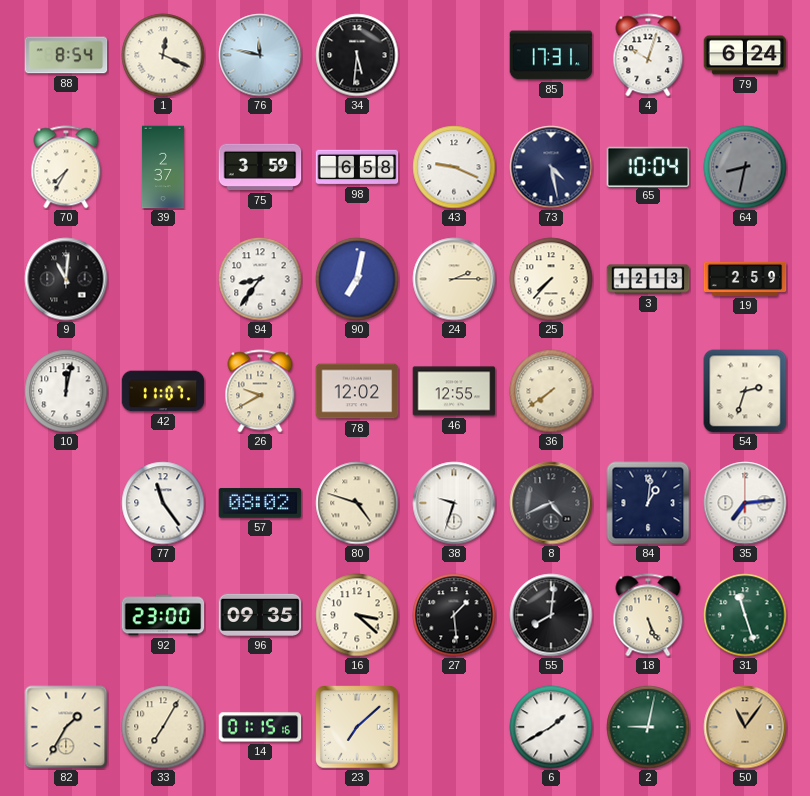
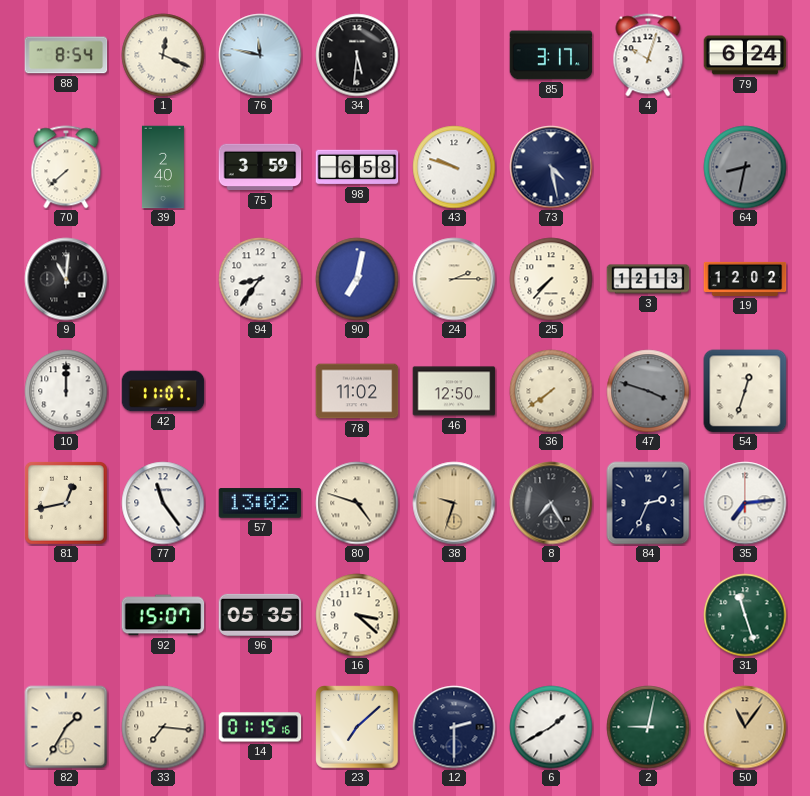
85: 17:31 -> 3:17 (551, 55)
70: 7:35 -> 7:38 (66, 167)
39: 2:37 -> 2:40 (163, 167)
43: 9:19 -> 9:48 (454, 167)
65: 10:04 -> none (648, 166)
19: 2:59 -> 12:02 (745, 279)
10: 12:02 -> 12:00 (66, 391)
26: 9:40 -> none (260, 391)
78: 12:02 -> 11:02 (357, 391)
46: 12:55 -> 12:50 (454, 391)
47: none -> 3:48 (648, 391)
54: 2:33 -> 12:33 (745, 391)
81: none -> 12:43 (66, 503)
57: 08:02 -> 13:02 (260, 503)
38 dial: white -> champagne (454, 503)
8: 4:41 -> 7:25 (551, 503)
84: 1:01 -> 2:34 (648, 503)
92: 23:00 -> 15:07 (163, 615)
96: 09:35 -> 05:35 (260, 615)
27: 1:29 -> none (454, 615)
55: 8:01 -> none (551, 615)
18: 5:26 -> none (648, 615)
33: 7:05 -> 7:16 (163, 727)
12: none -> 2:30 (454, 727)
